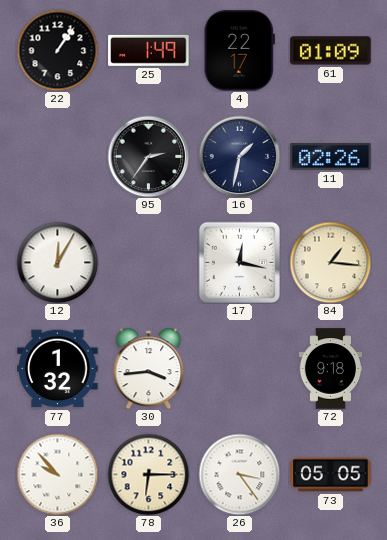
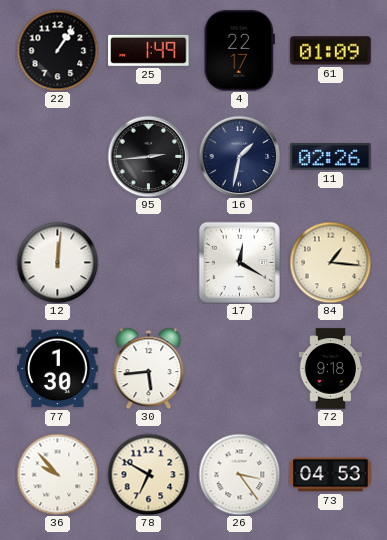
95: 2:36 -> 2:44 (148, 156)
12: 12:05 -> 12:01 (57, 262)
17: 12:17 -> 12:20 (239, 262)
77: 1:32 -> 1:30 (58, 369)
30: 3:44 -> 5:44 (149, 368)
78: 6:15 -> 6:50 (148, 474)
73: 05:05 -> 04:53 (331, 475)
